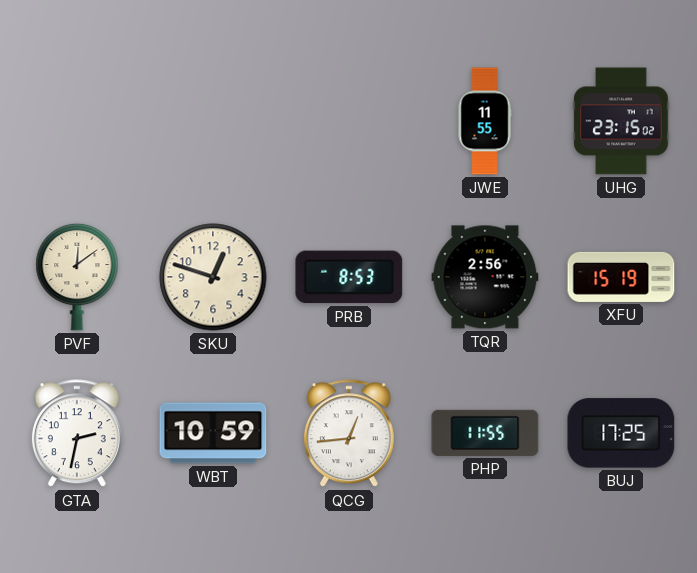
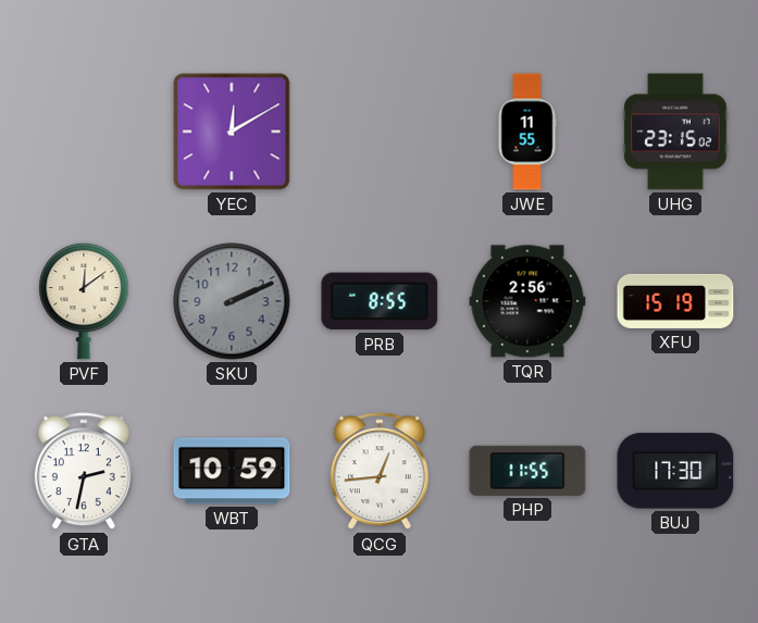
YEC: none -> 12:10 (232, 132)
SKU: 12:48 -> 2:11 (232, 301)
SKU dial: cream -> grey (232, 301)
PRB: 8:53 -> 8:55 (380, 301)
BUJ: 17:25 -> 17:30 (675, 471)
